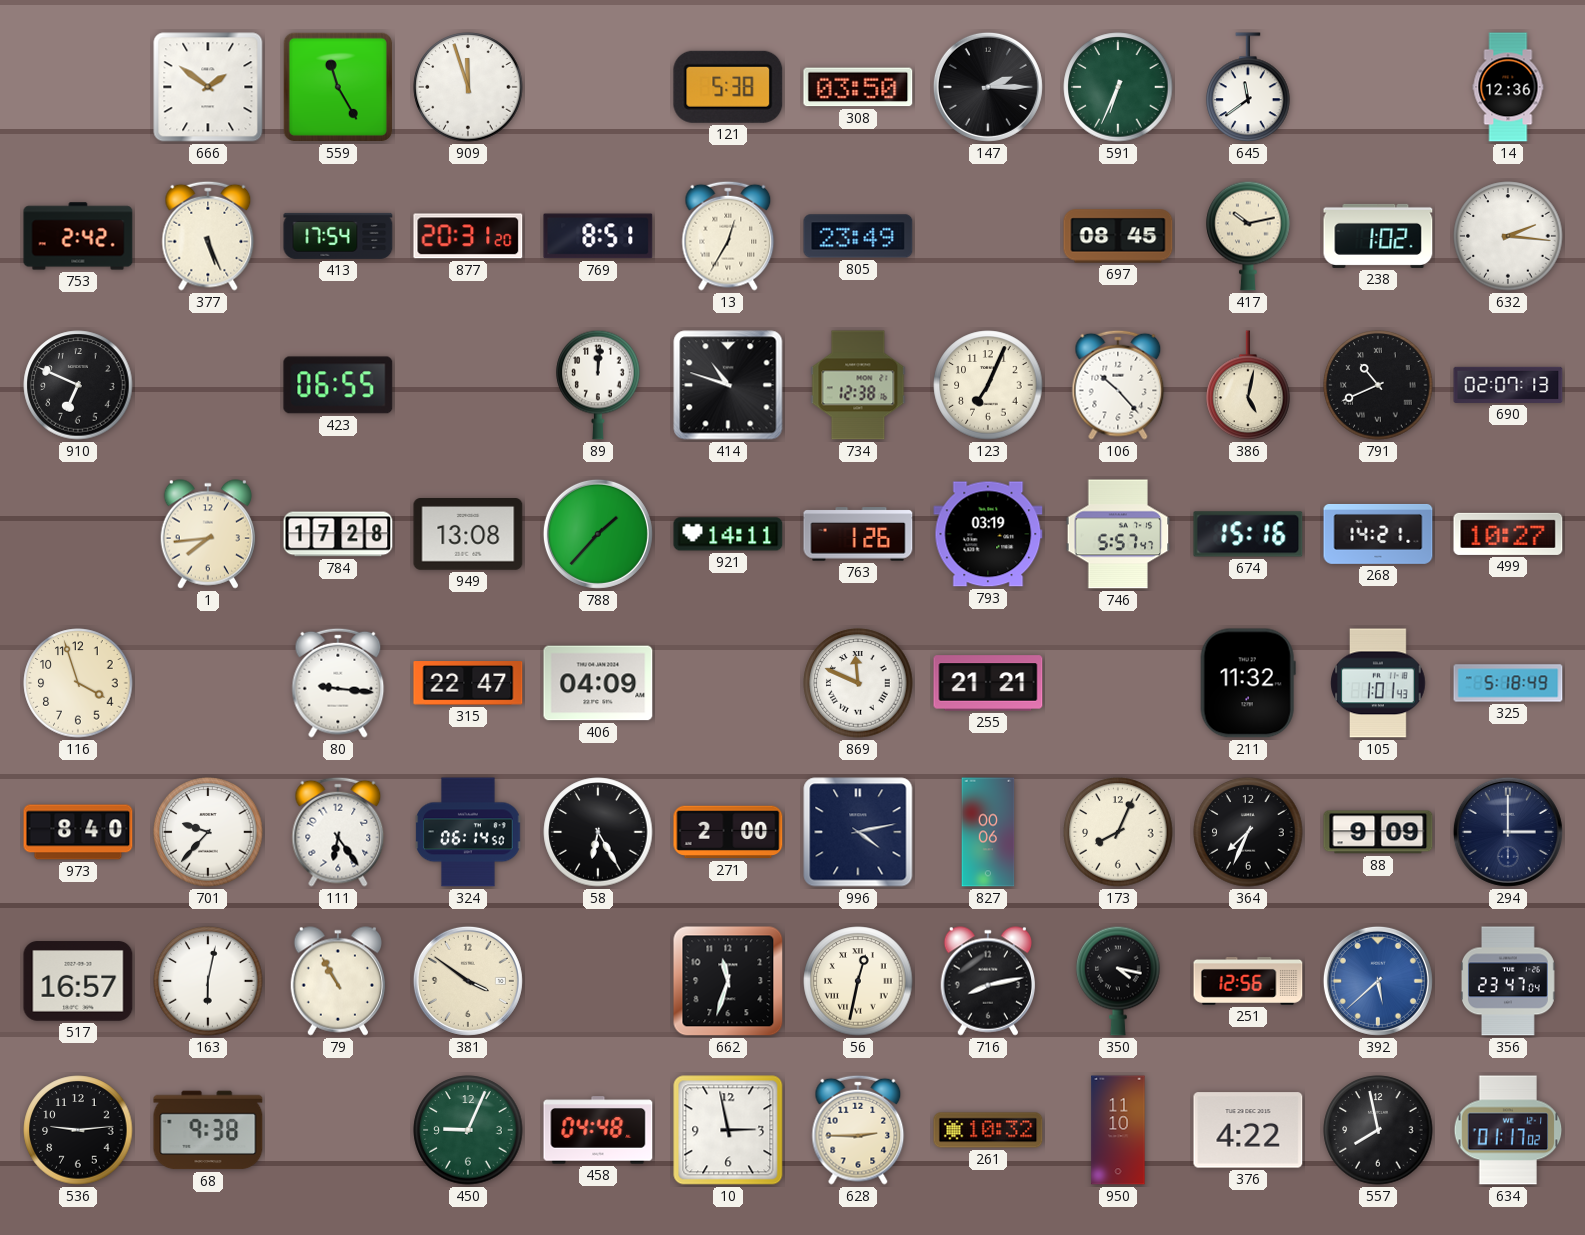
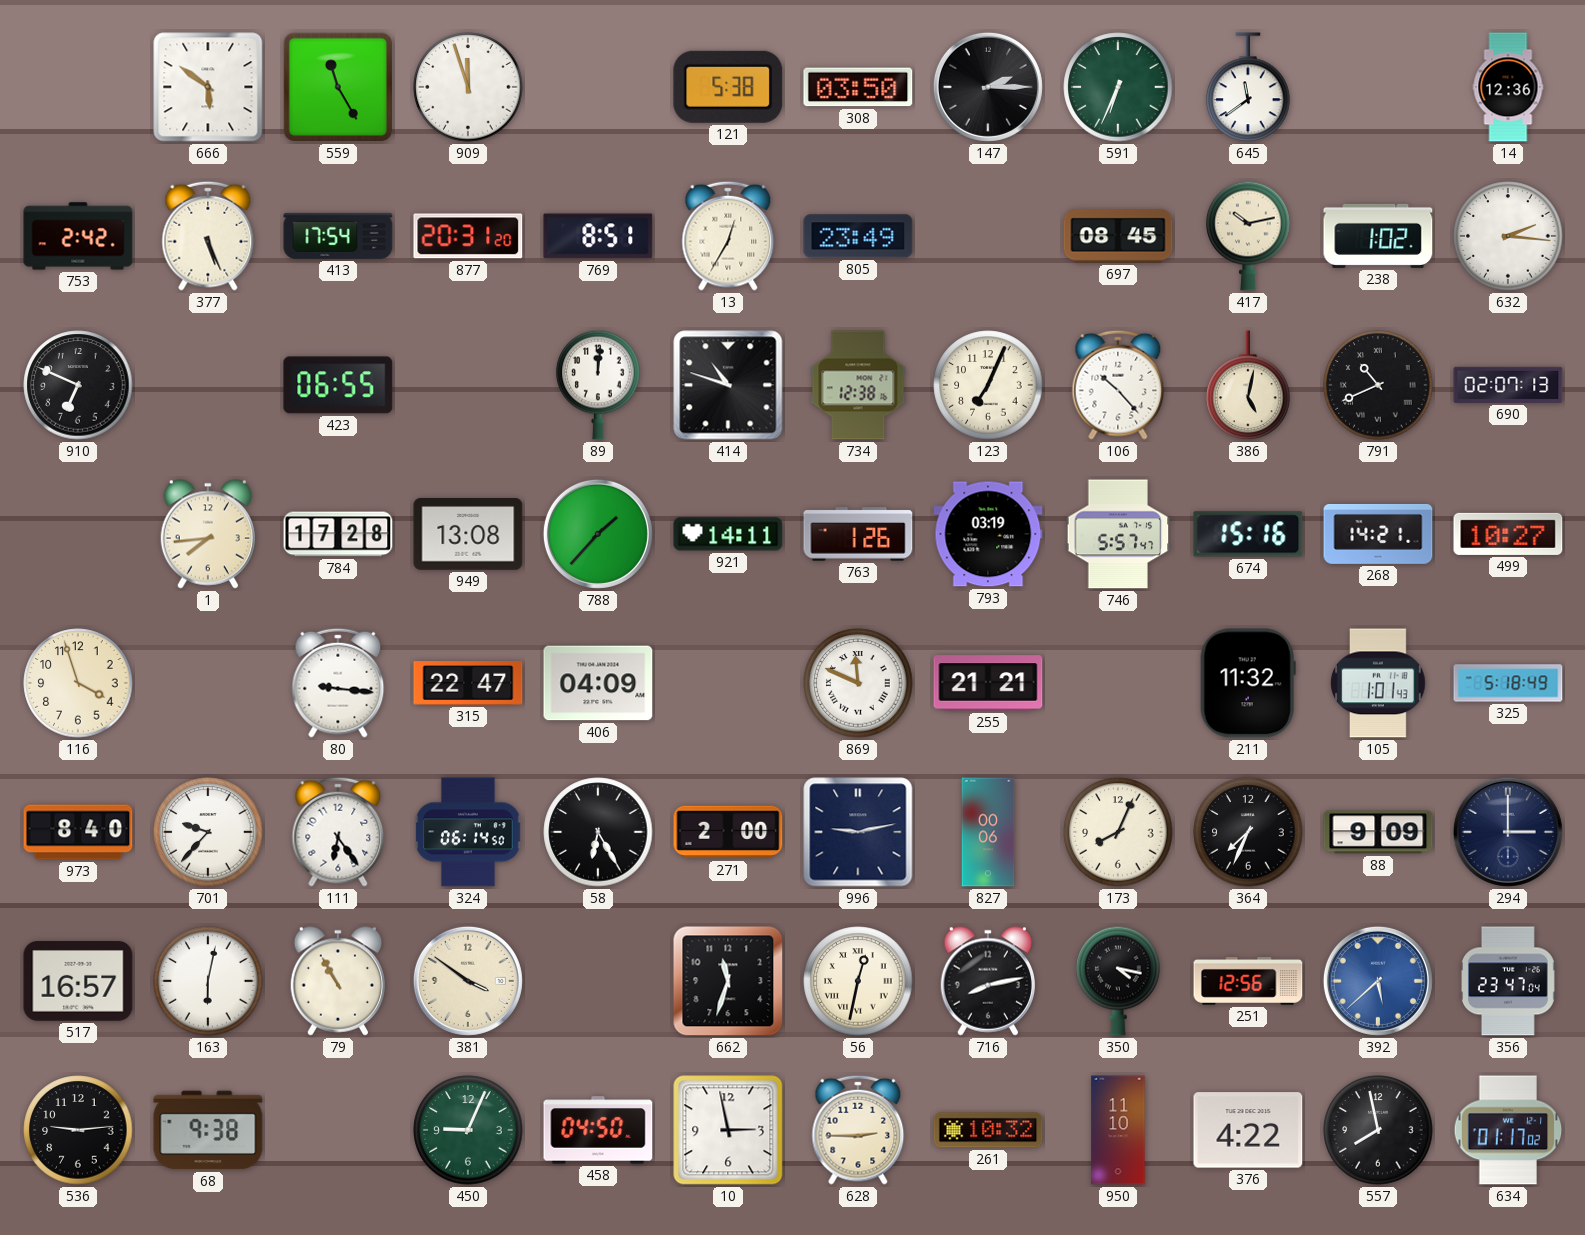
666: 1:51 -> 5:51 (208, 87)
996: 4:13 -> 9:13 (858, 832)
458: 04:48 -> 04:50 (598, 1130)
